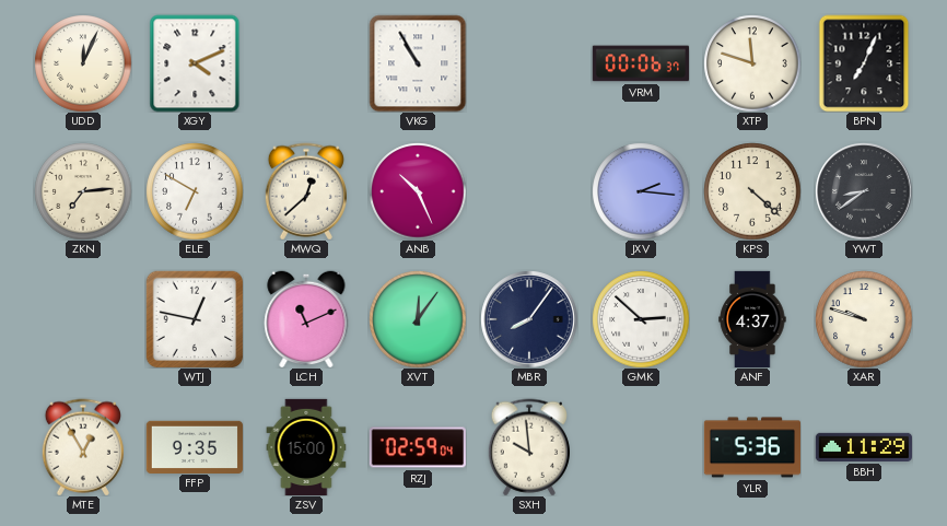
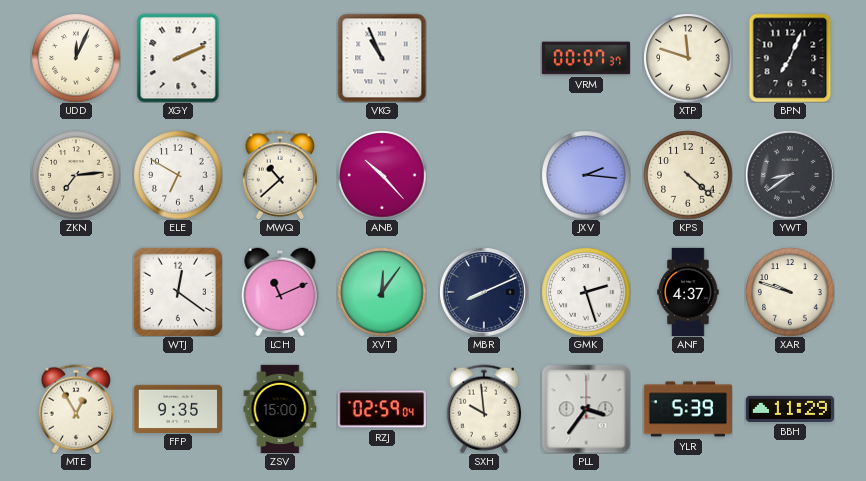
XGY: 4:11 -> 2:11 (178, 58)
VKG: 10:55 -> 10:56 (382, 58)
VRM: 00:06 -> 00:07 (585, 58)
MWQ: 12:38 -> 10:38 (280, 175)
ANB: 10:26 -> 10:23 (382, 175)
WTJ: 12:47 -> 12:21 (177, 291)
MBR: 8:06 -> 8:11 (484, 292)
GMK: 2:52 -> 2:27 (586, 292)
PLL: none -> 3:36 (586, 409)
YLR: 5:36 -> 5:39 (687, 409)
